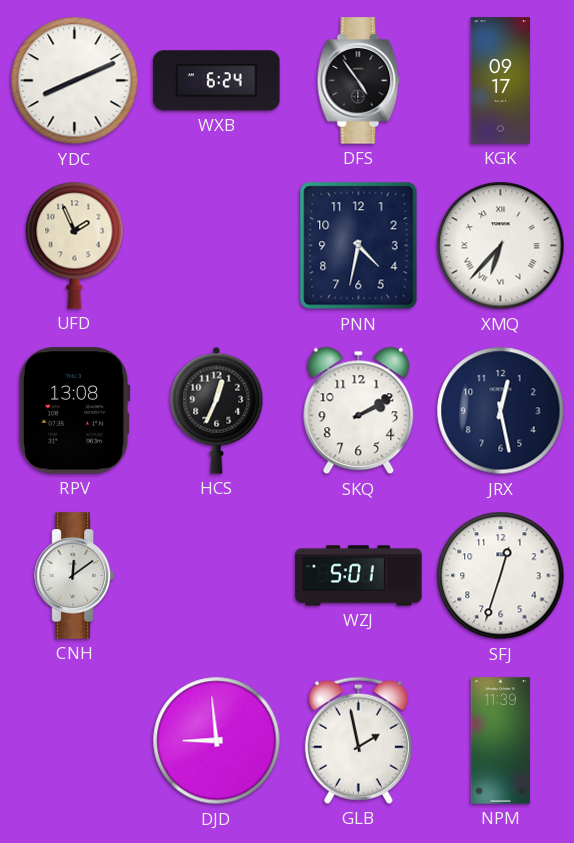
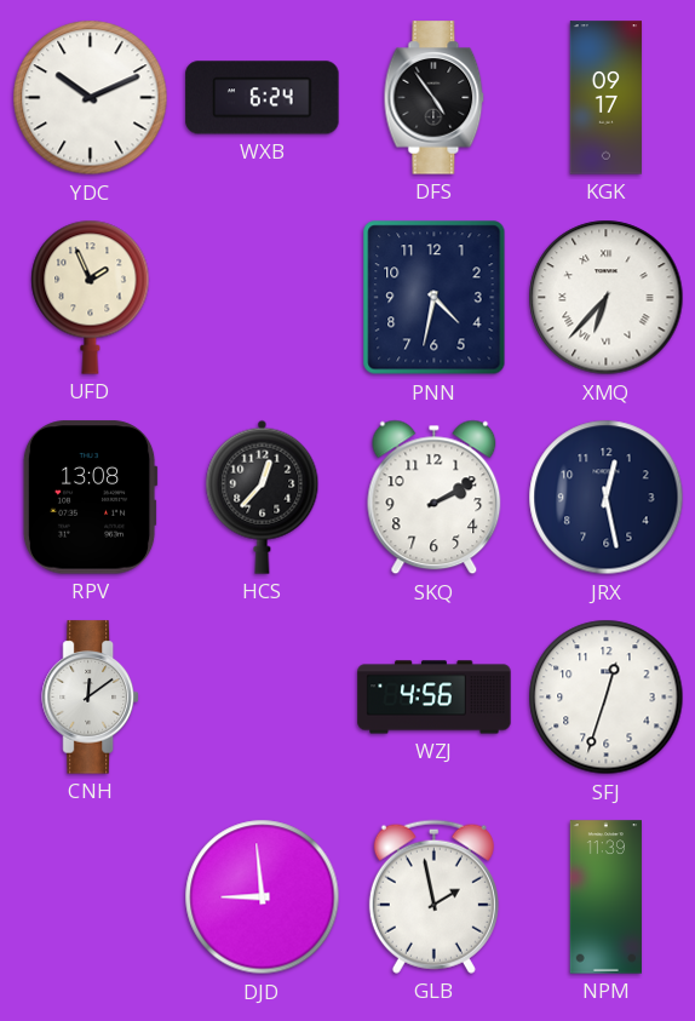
YDC: 8:11 -> 10:11 (91, 98)
HCS: 12:34 -> 12:37 (263, 497)
WZJ: 5:01 -> 4:56 (435, 698)
